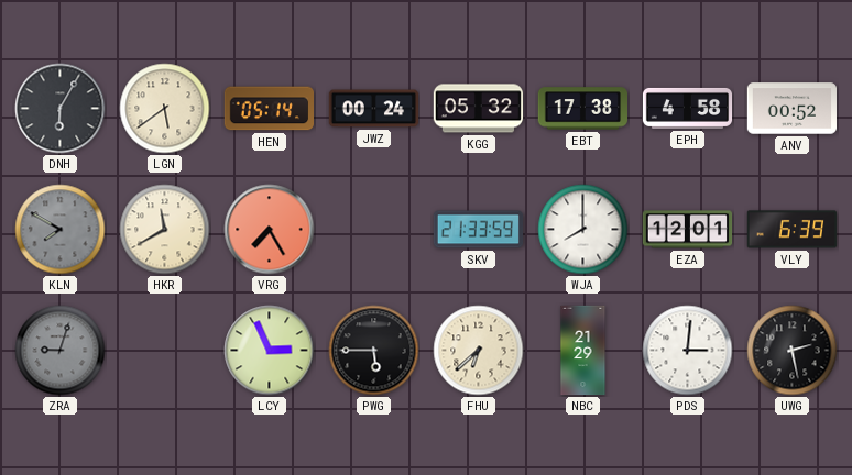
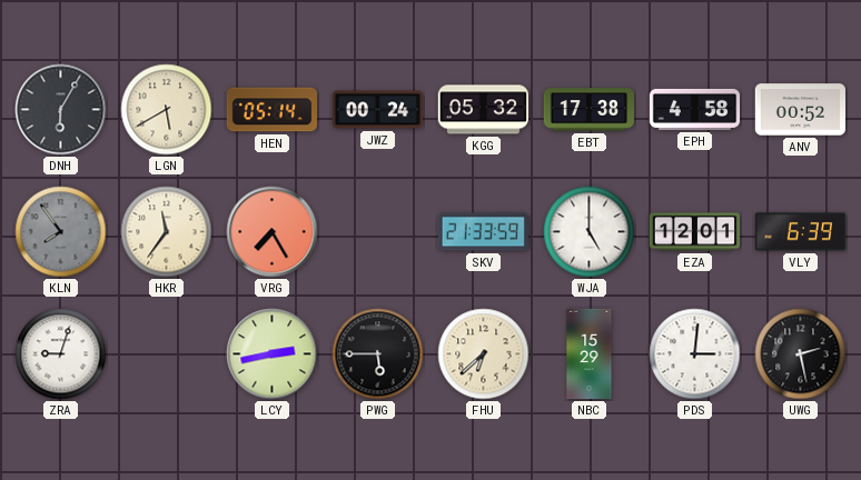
LGN: 5:39 -> 5:40 (167, 110)
KLN: 7:50 -> 7:54 (61, 232)
HKR: 11:40 -> 11:36 (167, 232)
WJA: 8:00 -> 5:00 (590, 232)
ZRA dial: grey -> white (61, 354)
LCY: 2:56 -> 2:43 (273, 354)
NBC: 21:29 -> 15:29 (590, 354)
